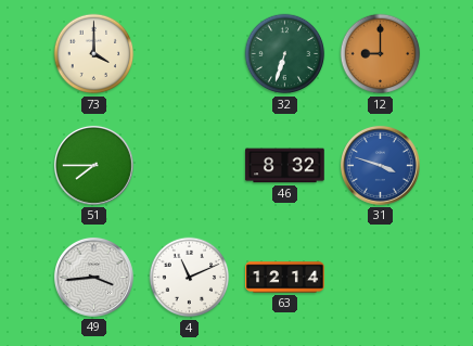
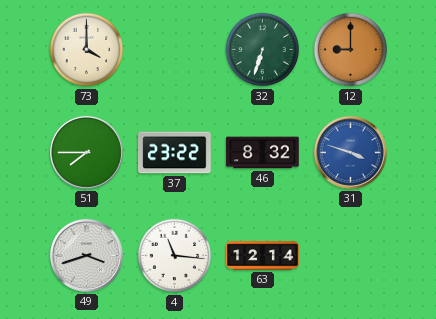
37: none -> 23:22 (175, 153)
49: 3:44 -> 3:42 (86, 255)
4: 11:11 -> 11:16 (175, 256)
